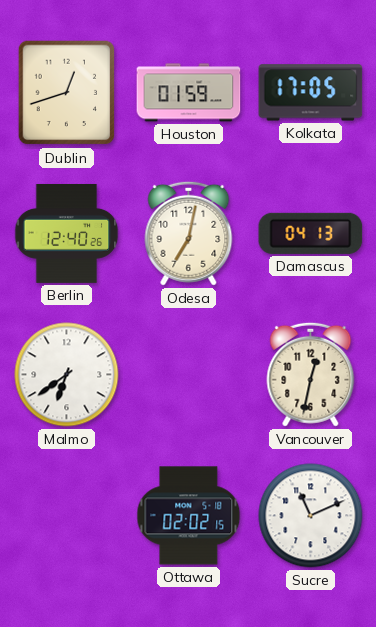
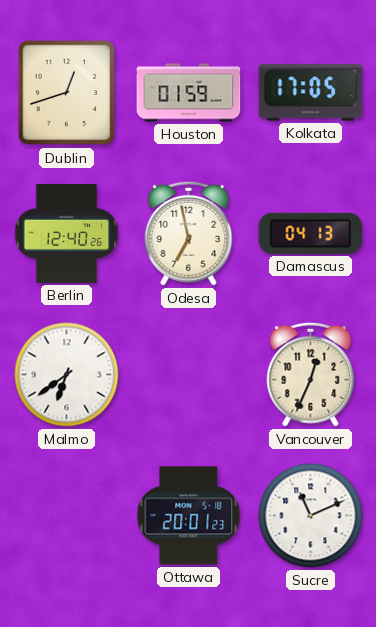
Odesa: 7:02 -> 6:58 (189, 233)
Vancouver: 12:32 -> 12:34 (311, 374)
Ottawa: 02:02 -> 20:01 (189, 516)
